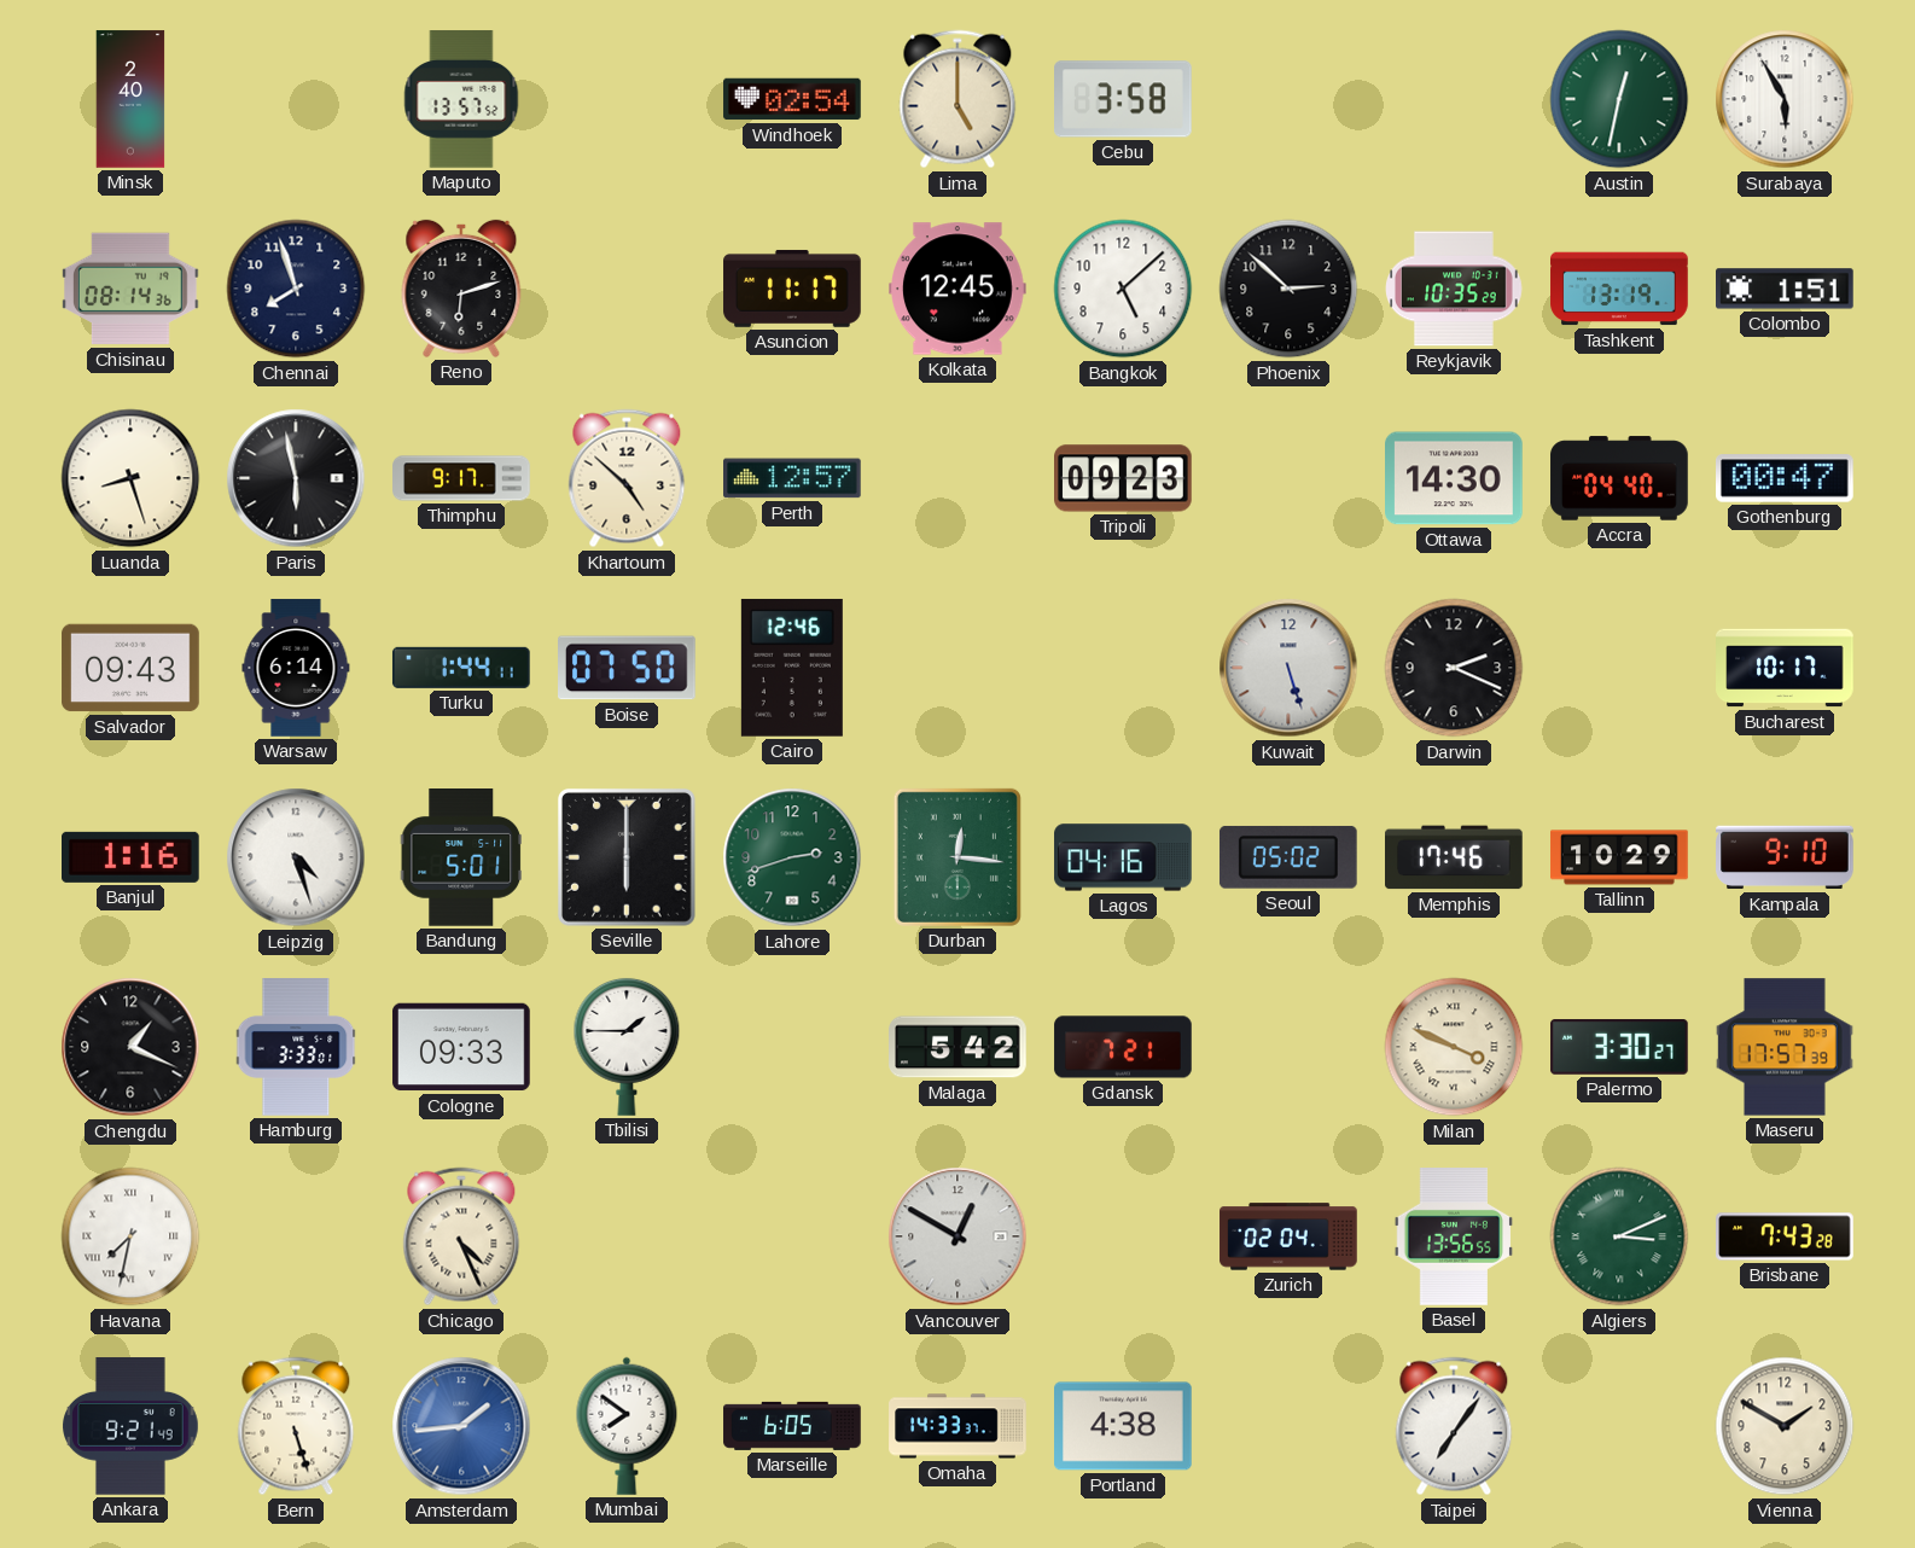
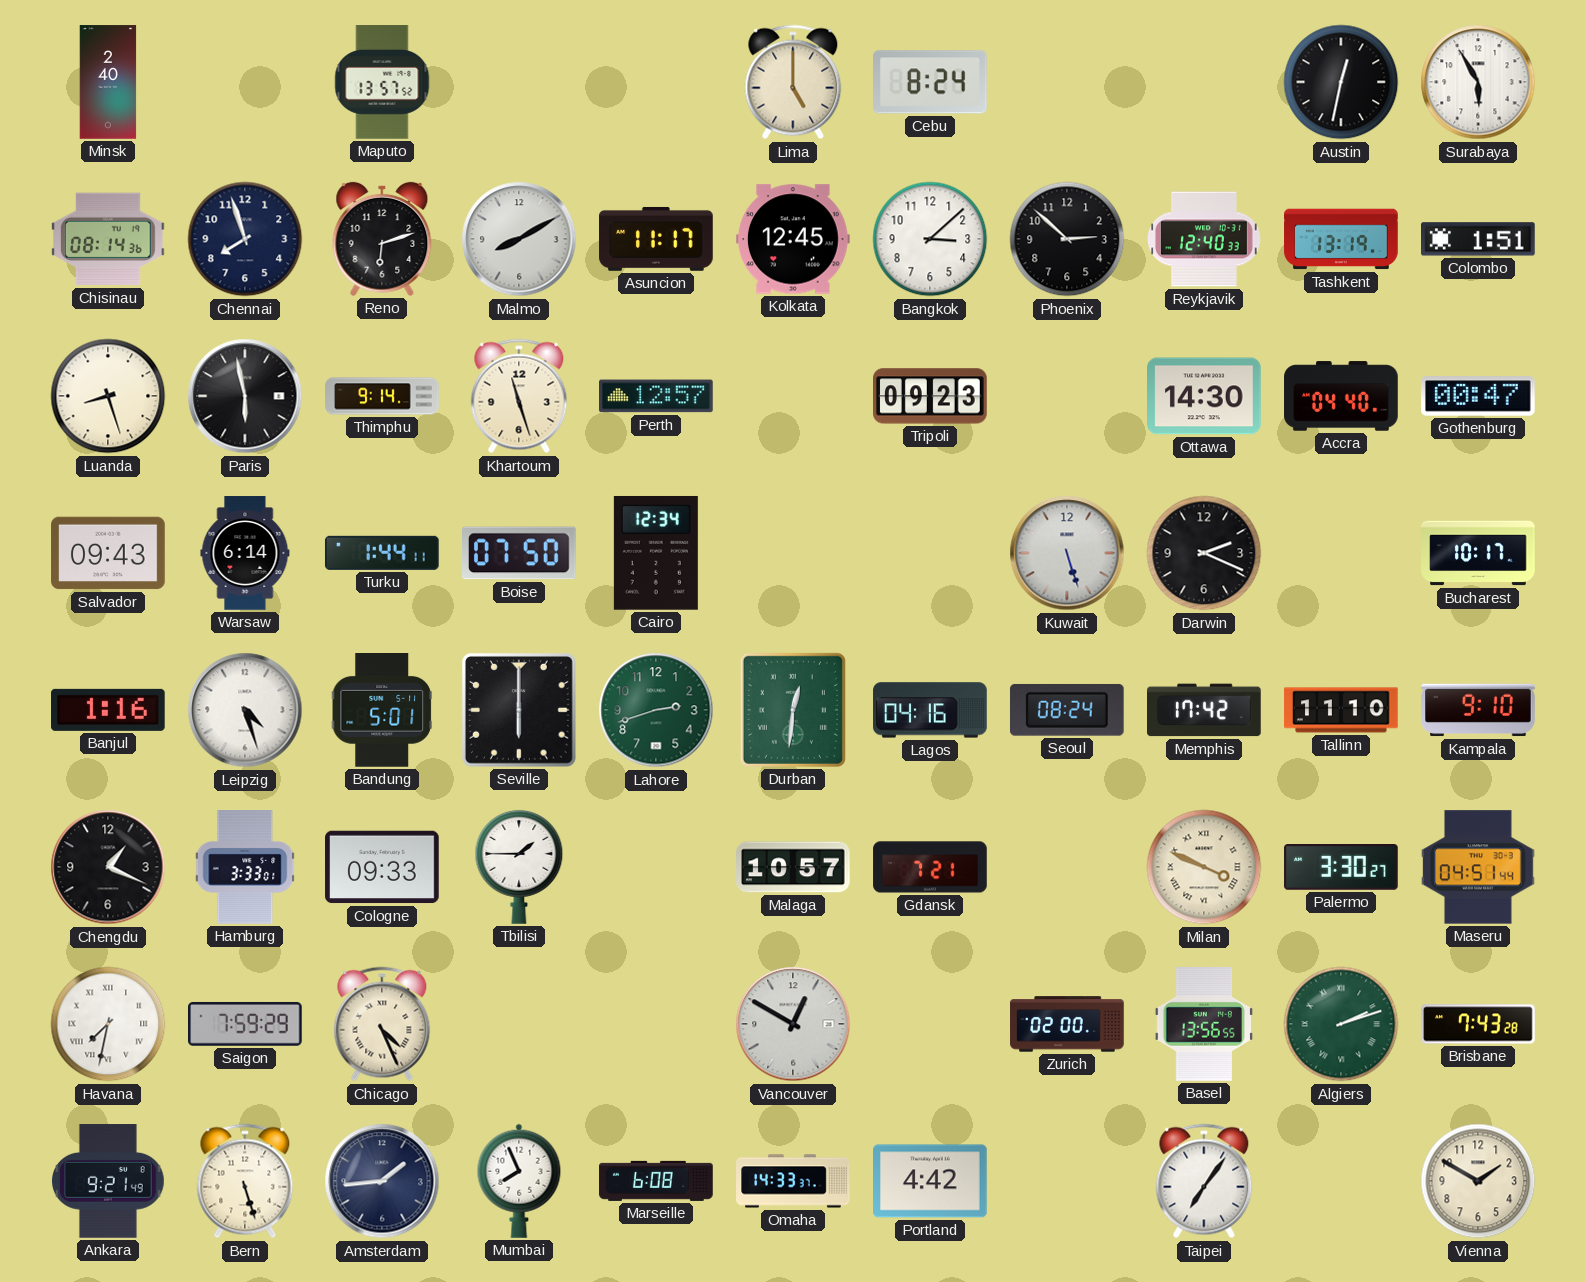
Windhoek: 02:54 -> none (792, 99)
Cebu: 3:58 -> 8:24 (931, 82)
Austin dial: green -> black (1341, 82)
Malmo: none -> 8:10 (519, 239)
Bangkok: 5:08 -> 3:08 (930, 239)
Reykjavik: 10:35 -> 12:40 (1205, 239)
Thimphu: 9:17 -> 9:14 (382, 396)
Khartoum: 4:52 -> 11:27 (519, 396)
Cairo: 12:46 -> 12:34 (656, 553)
Durban: 12:16 -> 12:31 (793, 710)
Seoul: 05:02 -> 08:24 (1067, 710)
Memphis: 17:46 -> 17:42 (1204, 710)
Tallinn: 10:29 -> 11:10 (1341, 710)
Malaga: 5:42 -> 10:57 (793, 867)
Maseru: 17:57 -> 04:51 (1478, 867)
Saigon: none -> 7:59 (246, 1024)
Zurich: 02:04 -> 02:00 (1067, 1024)
Algiers: 3:11 -> 2:12 (1341, 1024)
Amsterdam dial: blue -> navy (382, 1181)
Mumbai: 7:51 -> 7:56 (519, 1181)
Marseille: 6:05 -> 6:08 (656, 1181)
Portland: 4:38 -> 4:42 (931, 1181)
